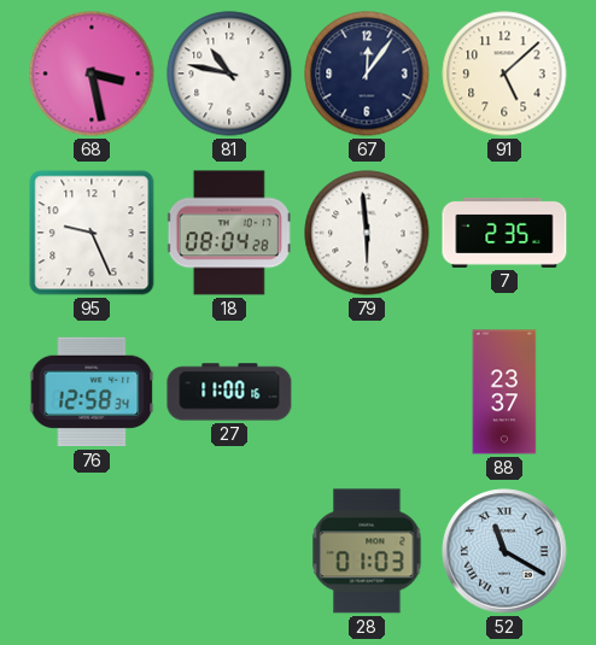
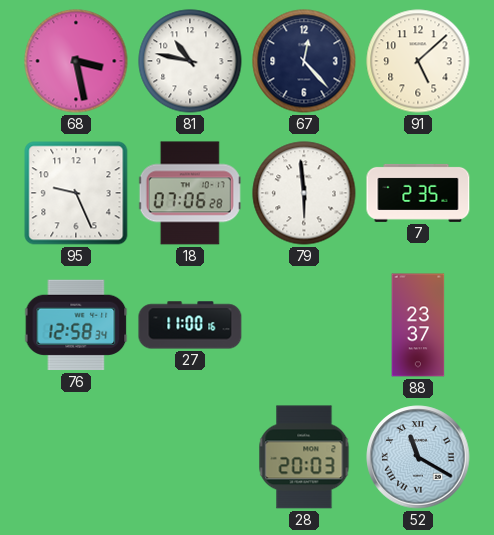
67: 12:06 -> 12:23 (304, 61)
18: 08:04 -> 07:06 (190, 193)
28: 01:03 -> 20:03 (304, 457)
